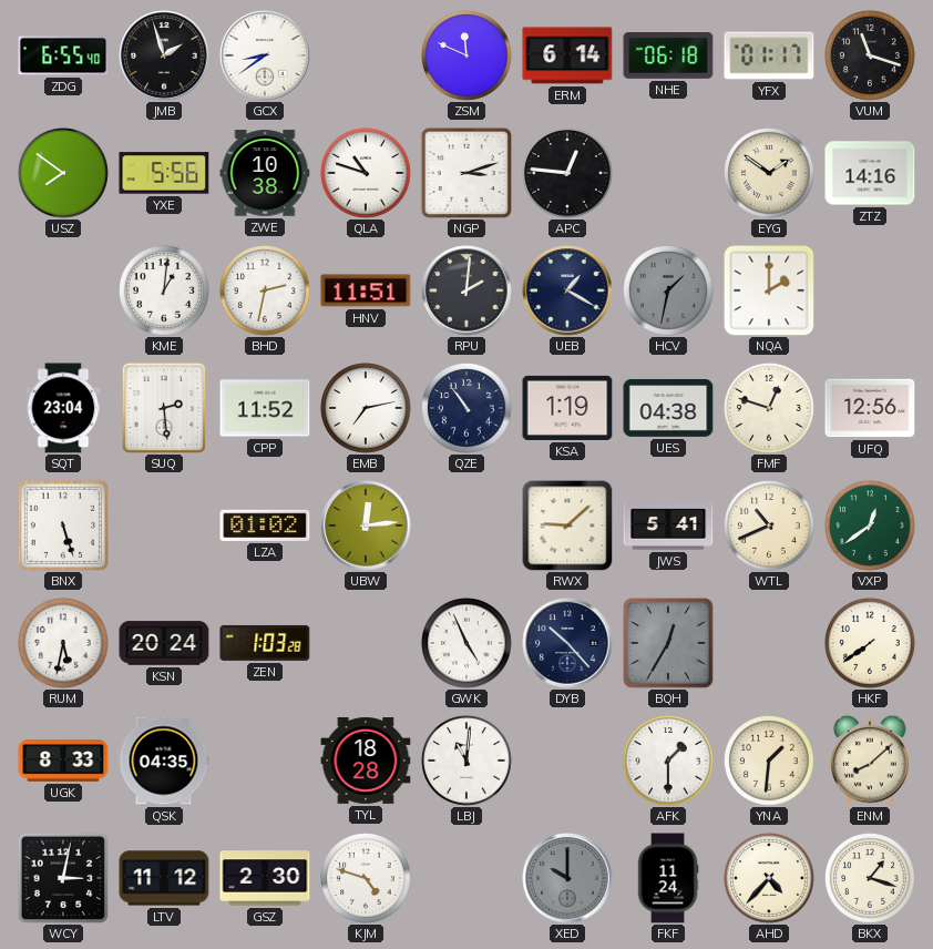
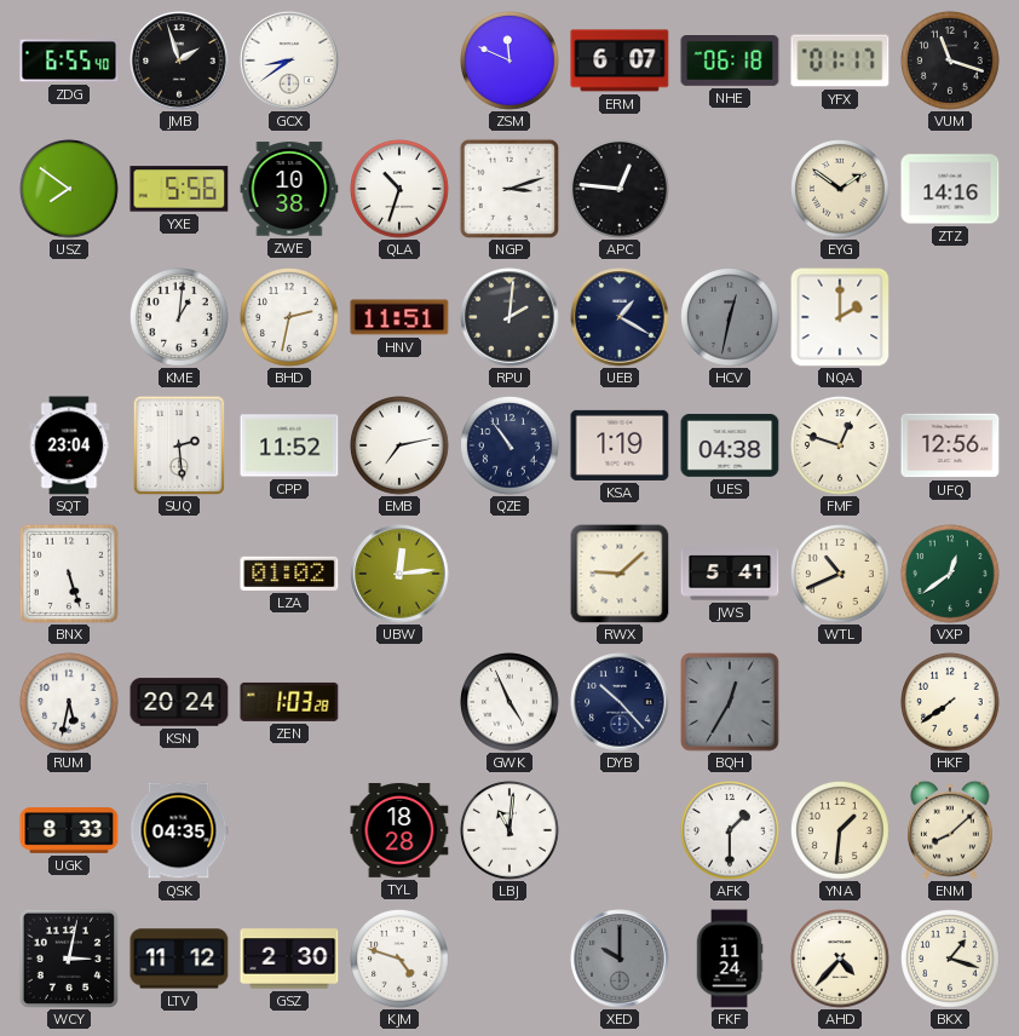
ERM: 6:14 -> 6:07 (620, 61)
QLA: 10:48 -> 10:33 (401, 190)
HCV: 1:32 -> 12:32 (731, 318)
